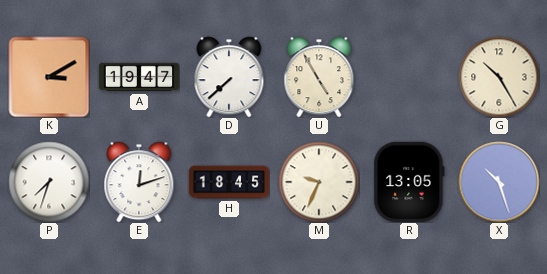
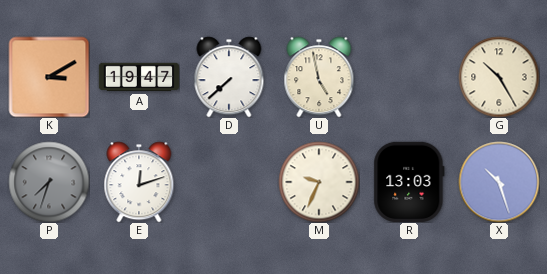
U: 4:55 -> 4:58 (319, 77)
P dial: white -> grey (49, 182)
H: 18:45 -> none (229, 182)
R: 13:05 -> 13:03 (409, 181)
